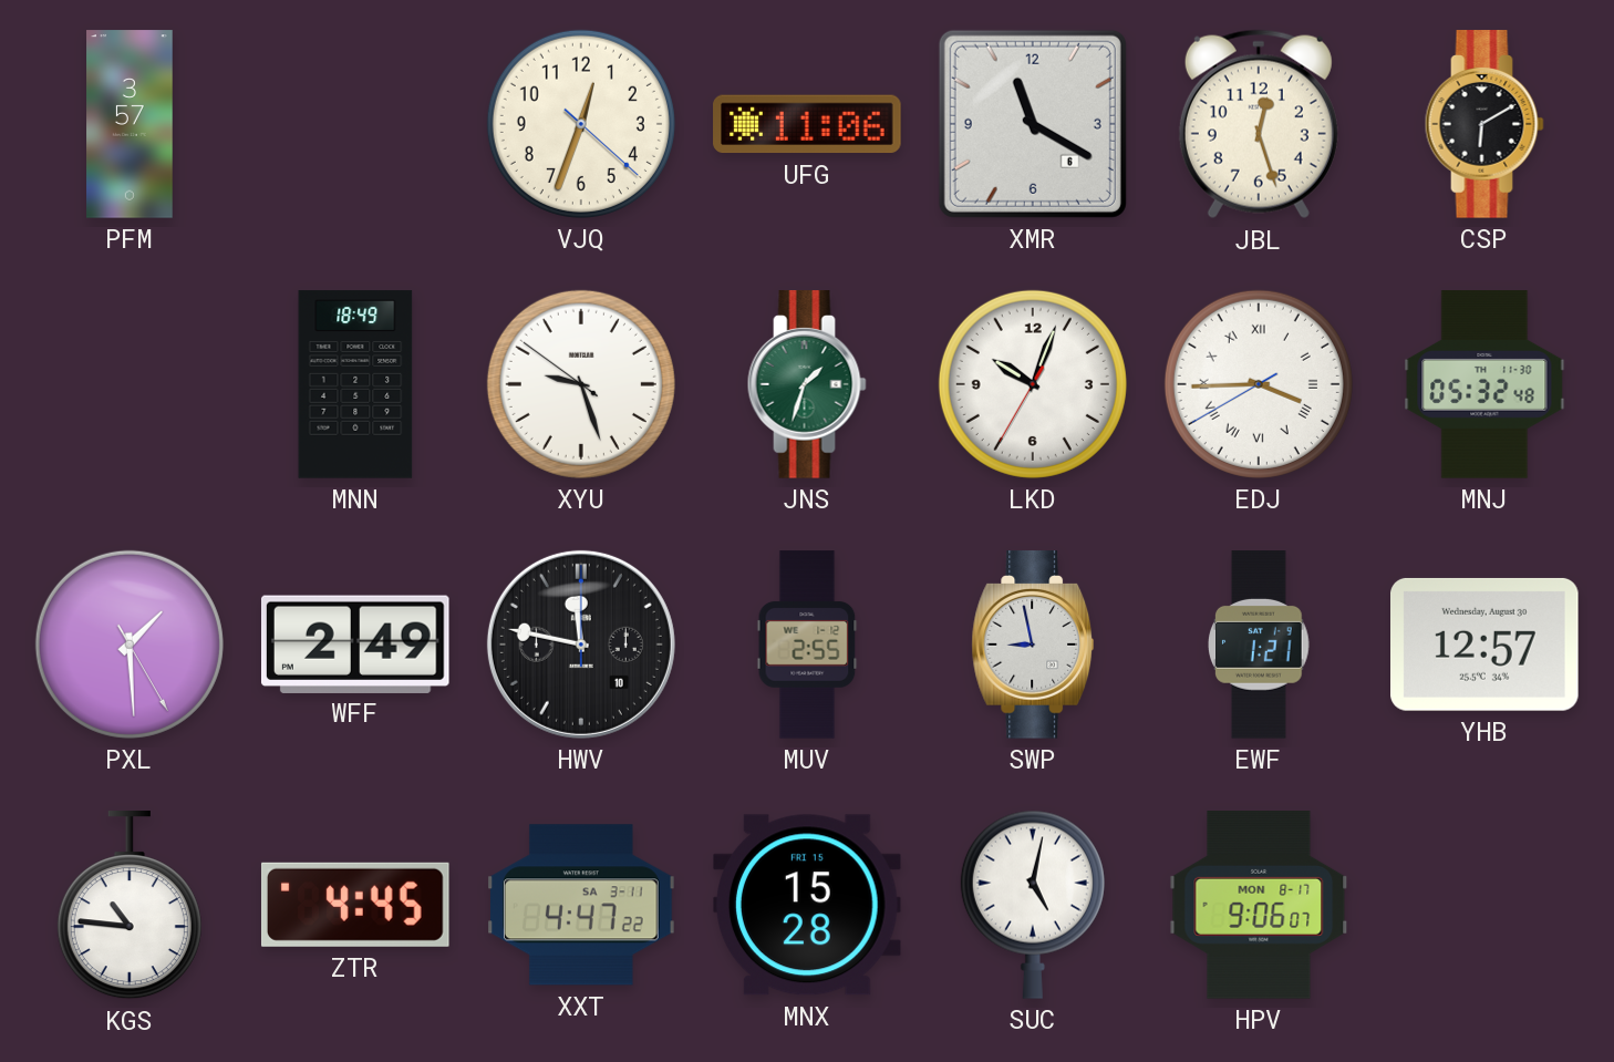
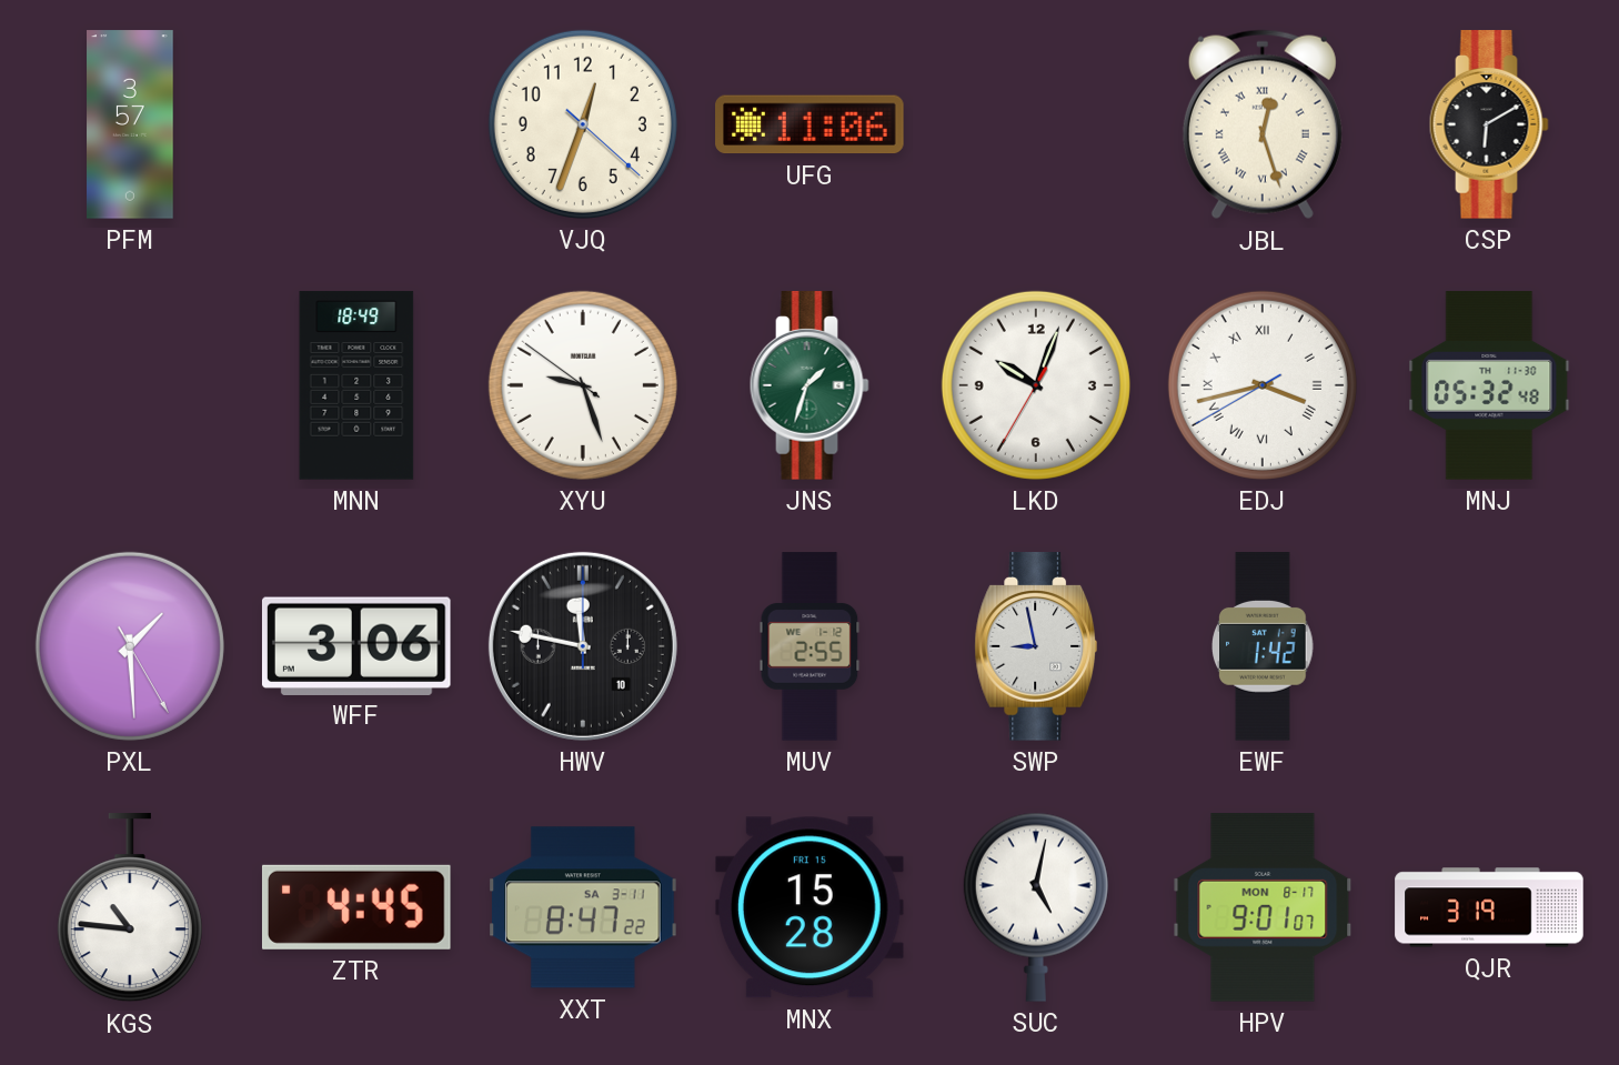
XMR: 11:20 -> none (1033, 124)
JBL numerals: Arabic -> Roman (1263, 124)
EDJ: 3:44 -> 3:42 (1263, 385)
WFF: 2:49 -> 3:06 (356, 645)
EWF: 1:21 -> 1:42 (1264, 646)
YHB: 12:57 -> none (1486, 645)
XXT: 4:47 -> 8:47 (583, 907)
HPV: 9:06 -> 9:01 (1263, 907)
QJR: none -> 3:19 (1489, 907)
